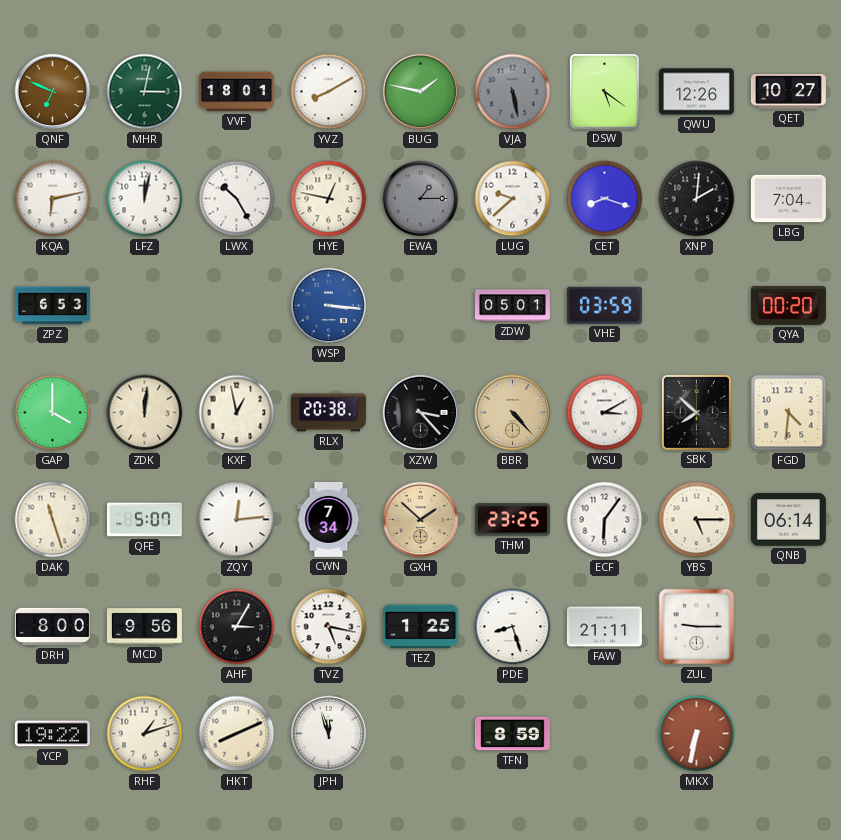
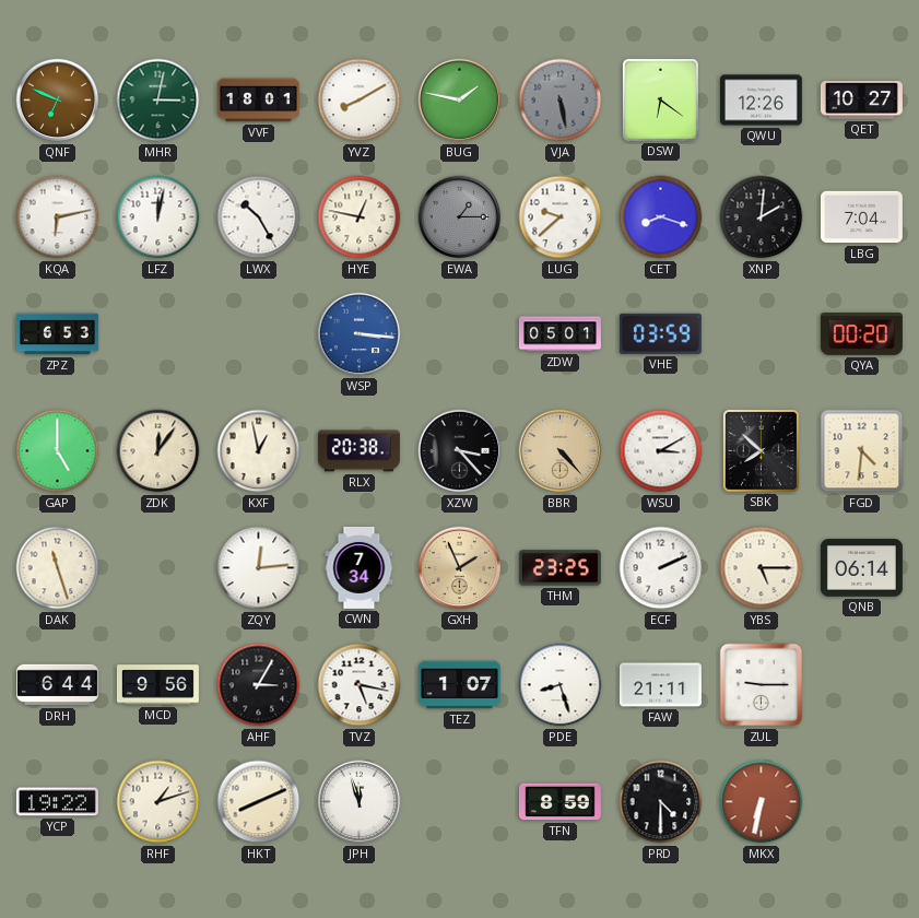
DSW: 5:21 -> 6:21 (660, 99)
GAP: 4:00 -> 5:00 (58, 451)
ZDK: 12:01 -> 12:06 (158, 451)
QFE: 5:07 -> none (144, 520)
GXH: 1:52 -> 1:56 (460, 568)
ECF: 6:06 -> 2:11 (661, 568)
DRH: 8:00 -> 6:44 (57, 685)
TEZ: 1:25 -> 1:07 (459, 685)
PRD: none -> 4:30 (661, 802)
